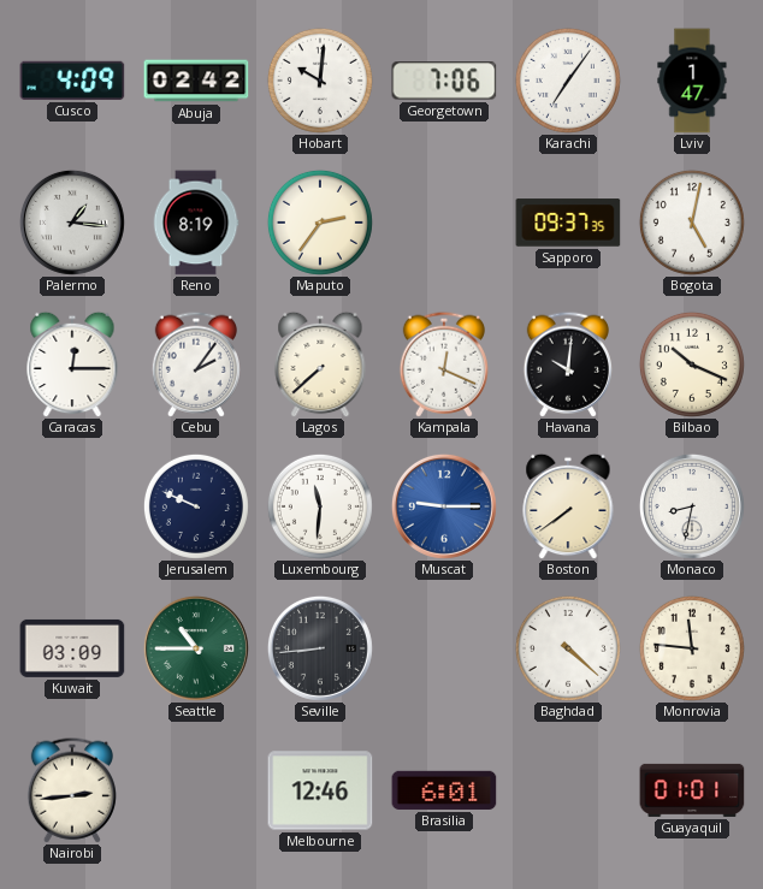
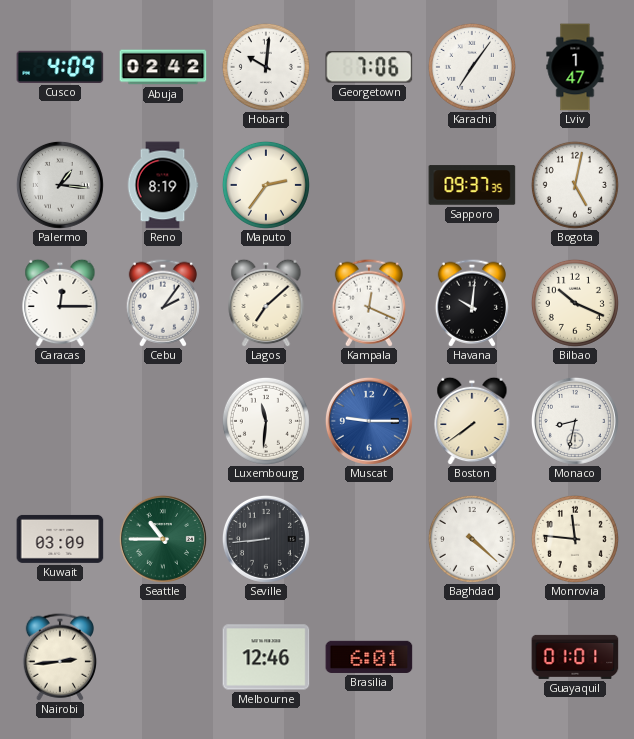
Lagos: 7:38 -> 7:08 (266, 303)
Jerusalem: 9:49 -> none (196, 506)
